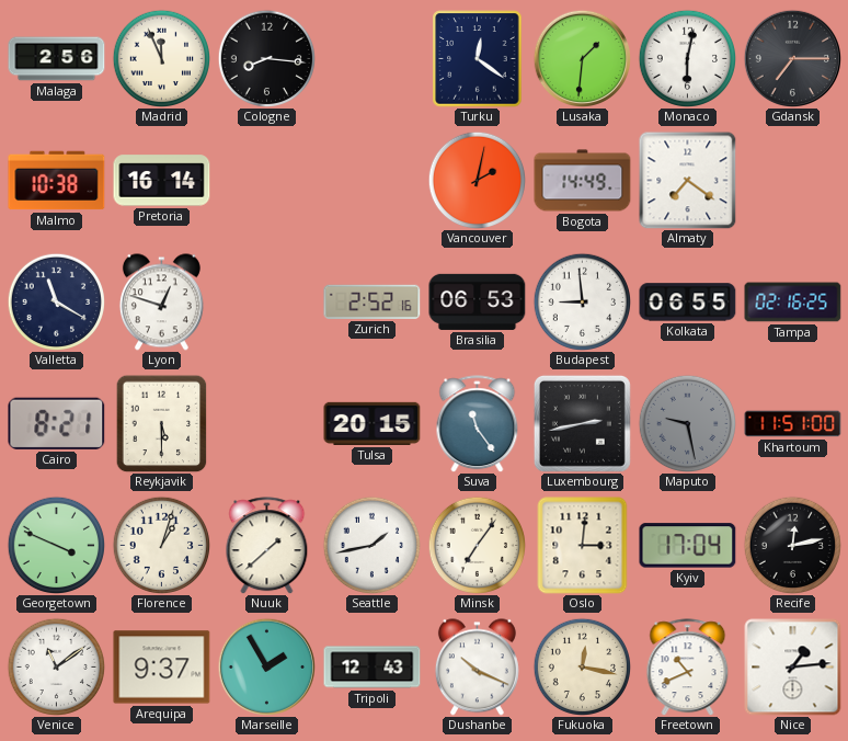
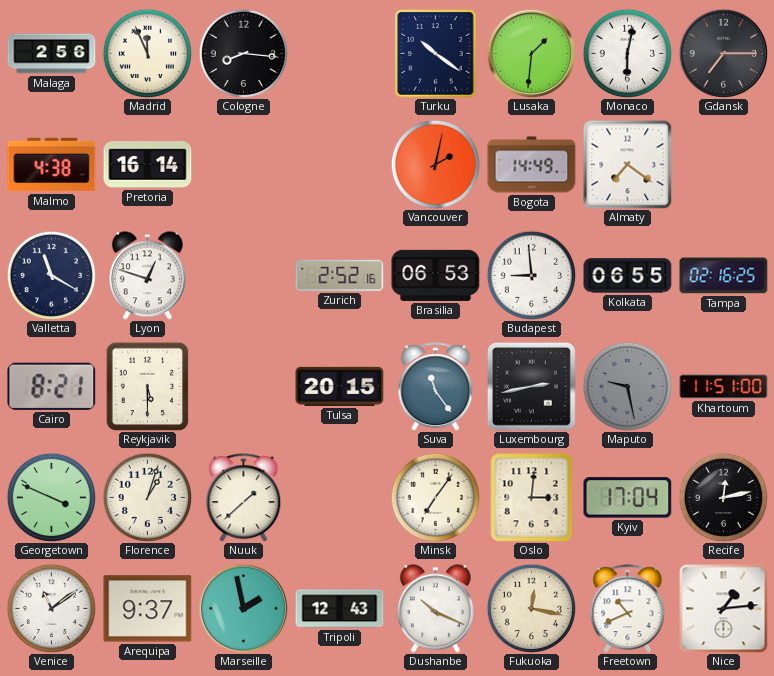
Turku: 12:21 -> 10:21 (436, 54)
Malmo: 10:38 -> 4:38 (52, 165)
Seattle: 1:43 -> none (371, 545)
Marseille: 1:55 -> 1:58 (243, 608)
